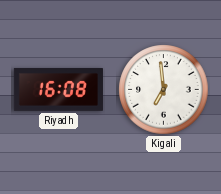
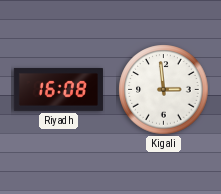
Kigali: 6:59 -> 2:59 (164, 90)
